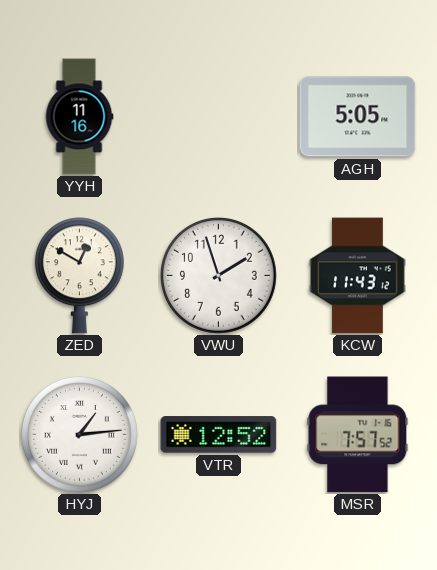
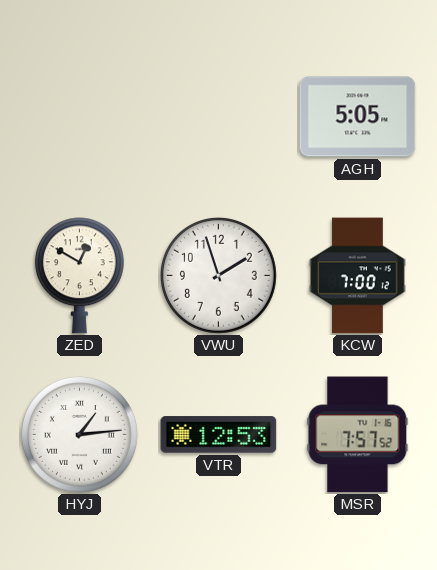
YYH: 11:16 -> none (79, 117)
KCW: 11:43 -> 7:00 (358, 276)
VTR: 12:52 -> 12:53 (219, 435)
